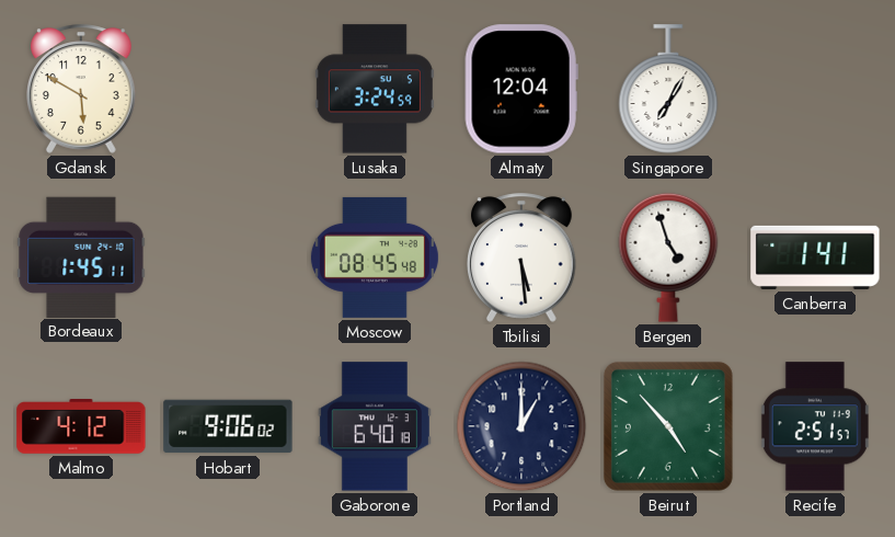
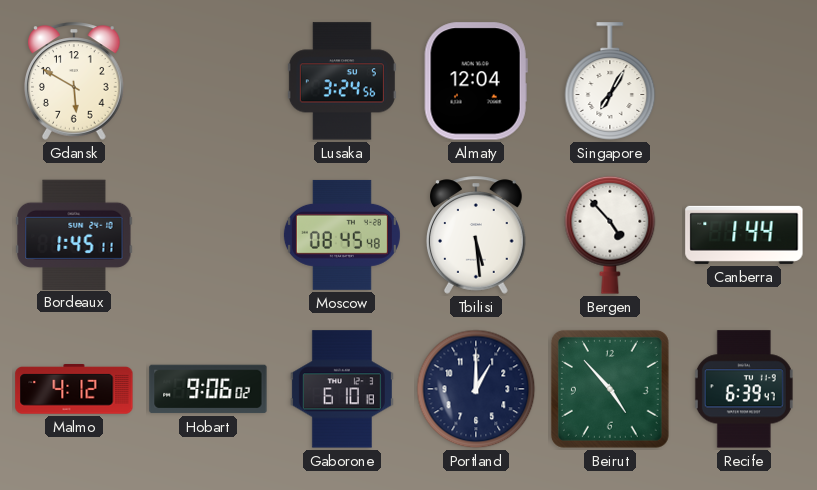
Lusaka: 3:24:59 -> 3:24:56 (342, 81)
Bergen: 4:57 -> 4:53 (610, 235)
Canberra: 1:41 -> 1:44 (744, 235)
Gaborone: 6:40 -> 6:10 (342, 389)
Recife: 2:51 -> 6:39 (744, 389)
